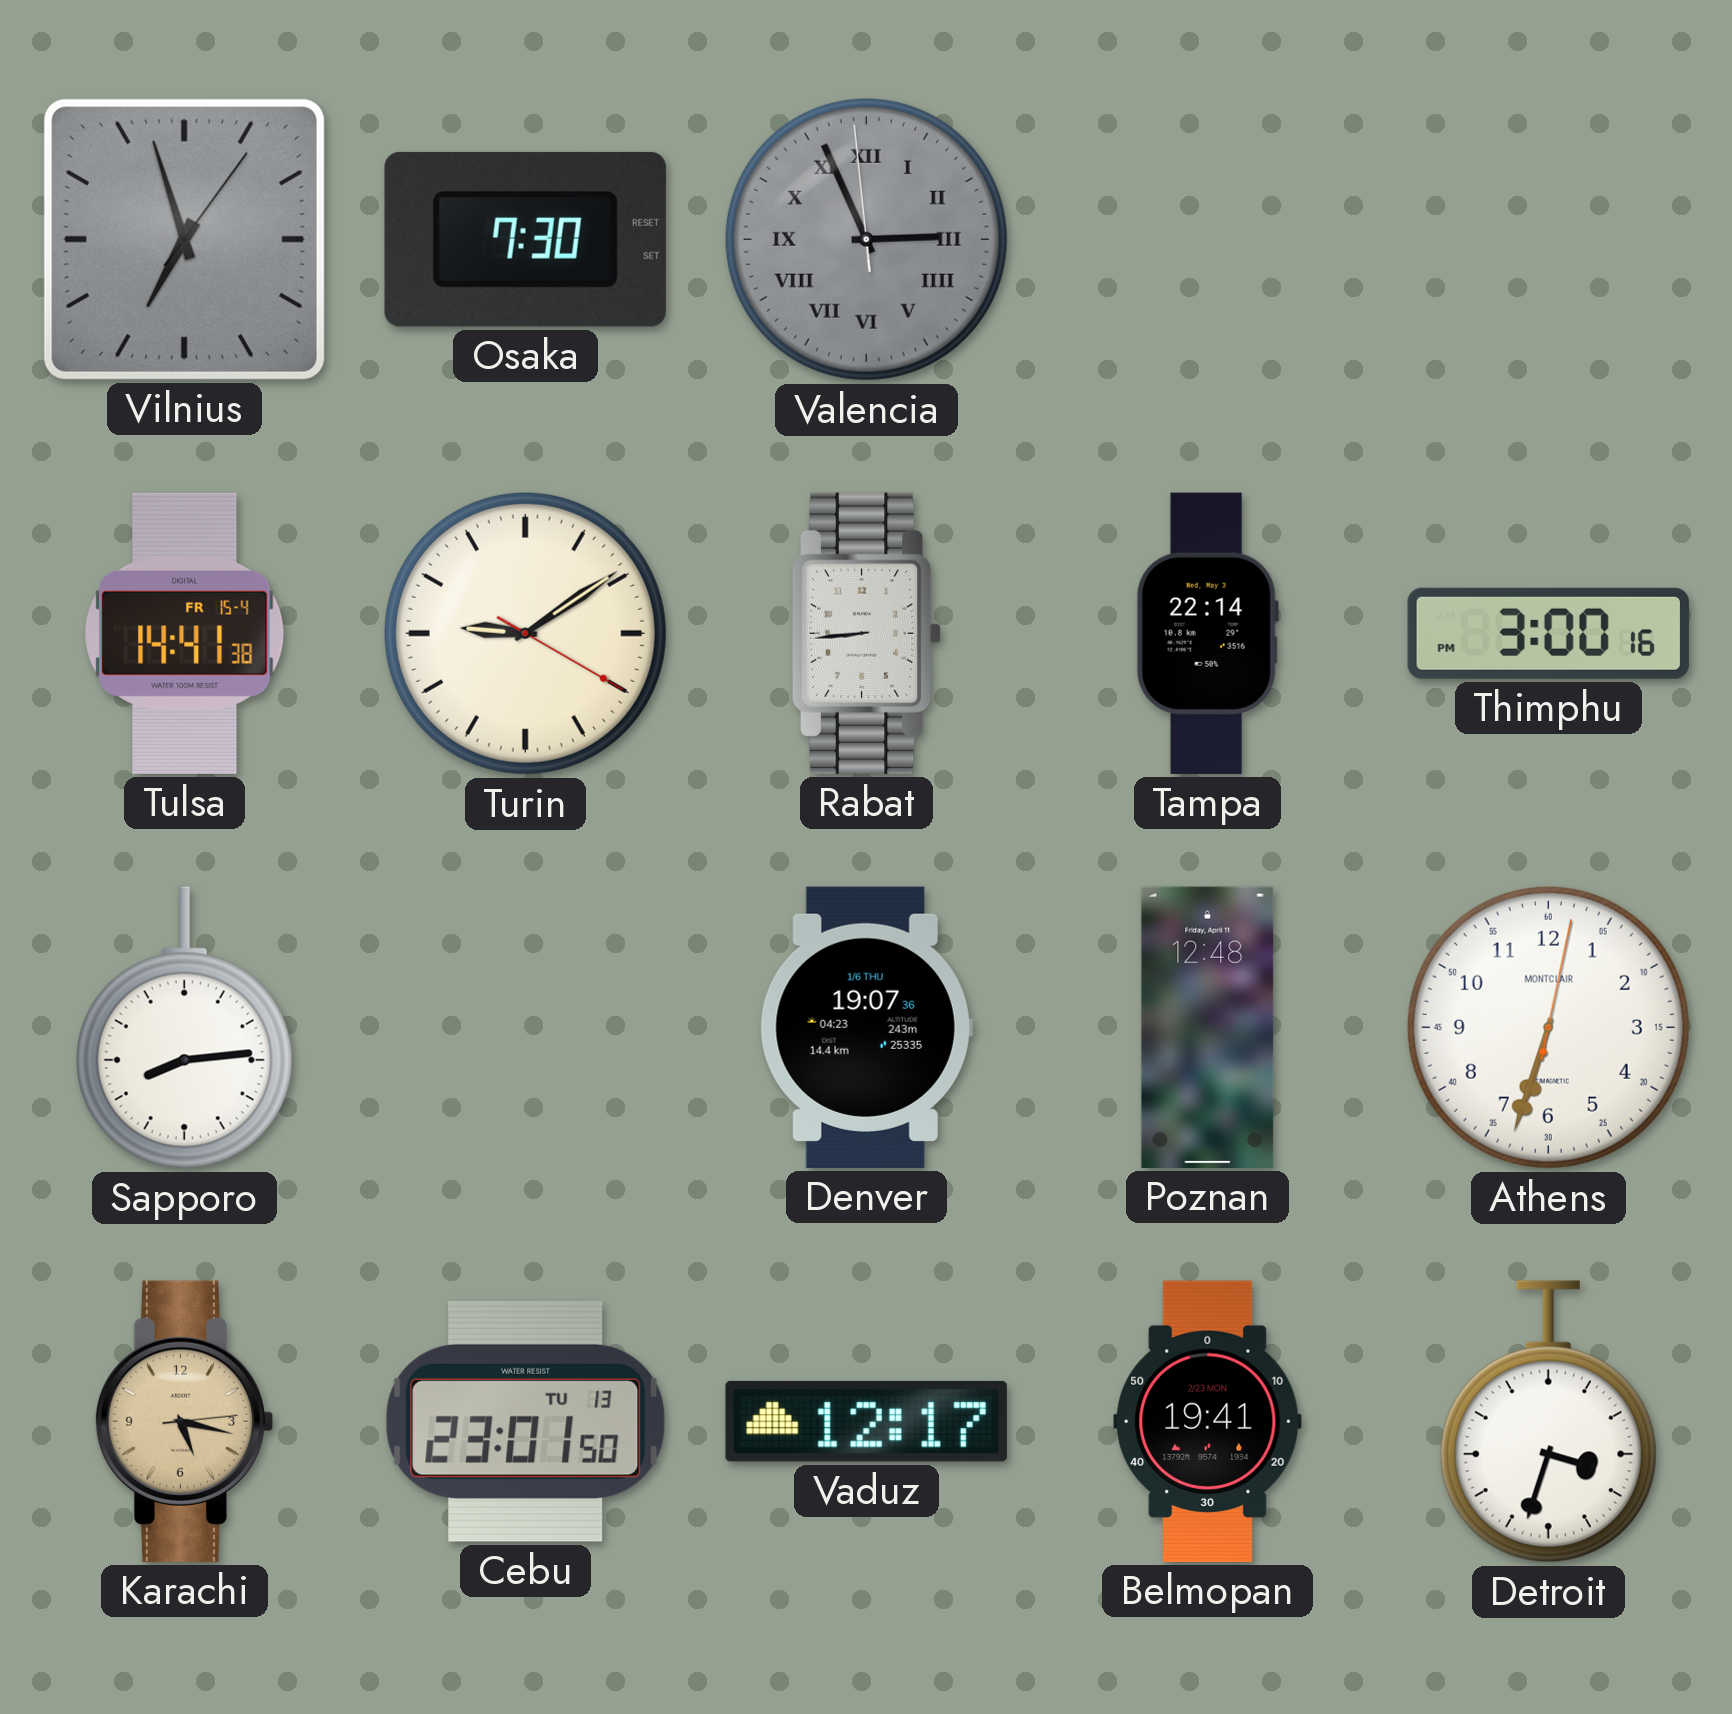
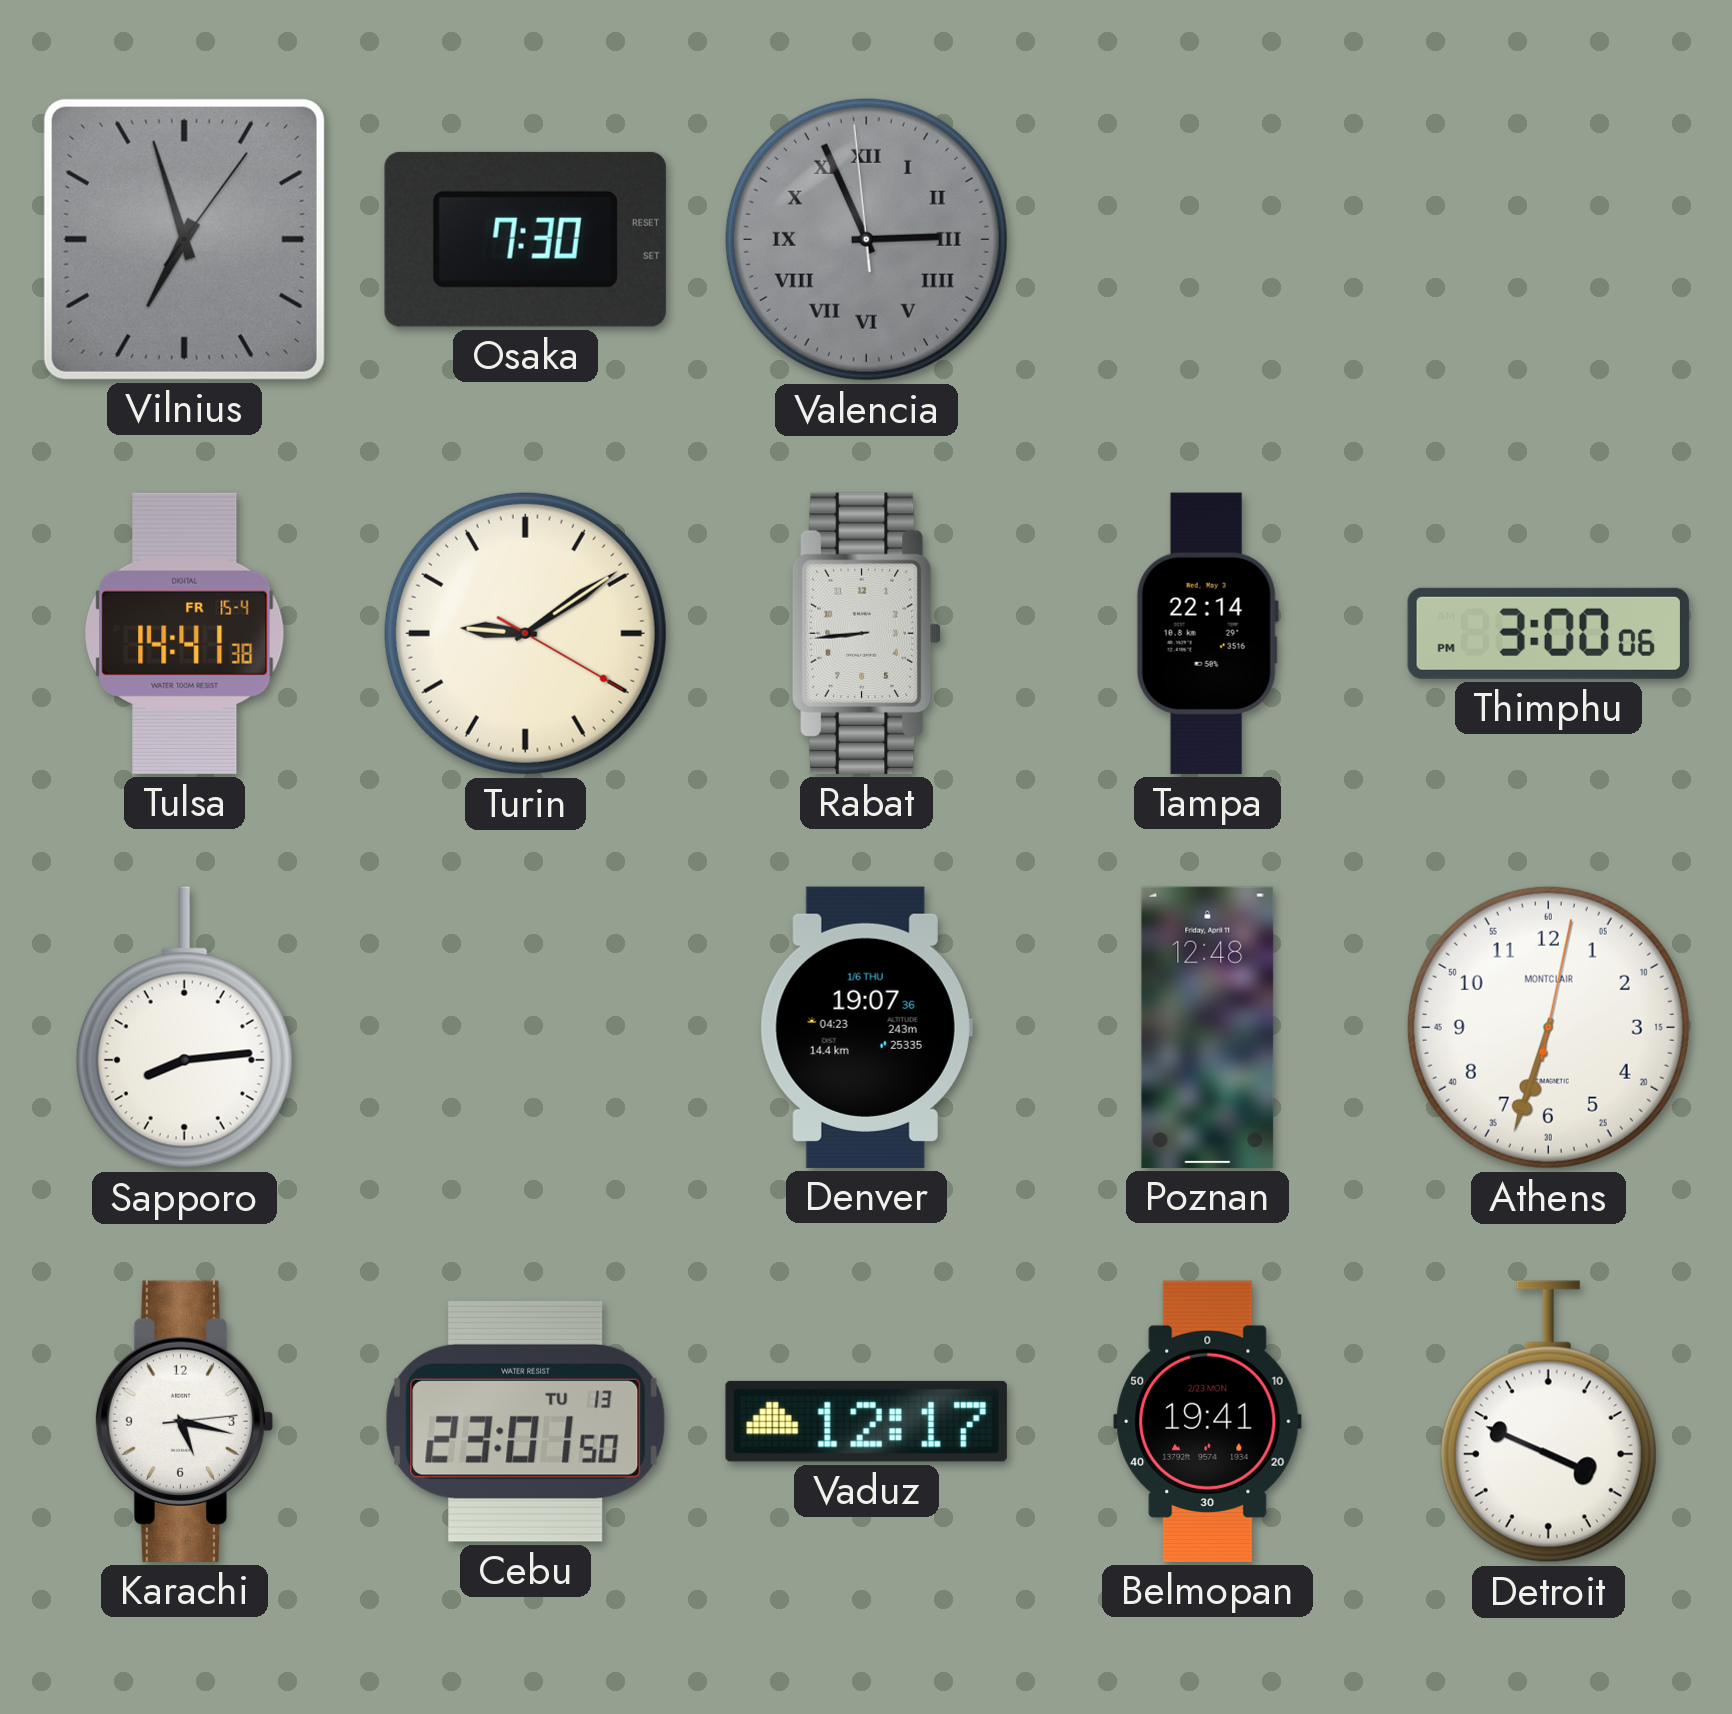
Thimphu: 3:00:16 PM -> 3:00:06 PM (1548, 633)
Karachi dial: champagne -> white (183, 1421)
Detroit: 3:33 -> 3:49 (1548, 1422)
